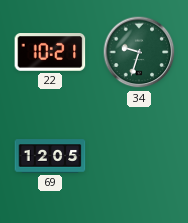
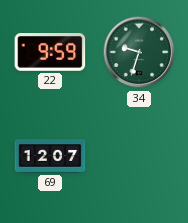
22: 10:21 -> 9:59 (50, 53)
69: 12:05 -> 12:07 (50, 156)
